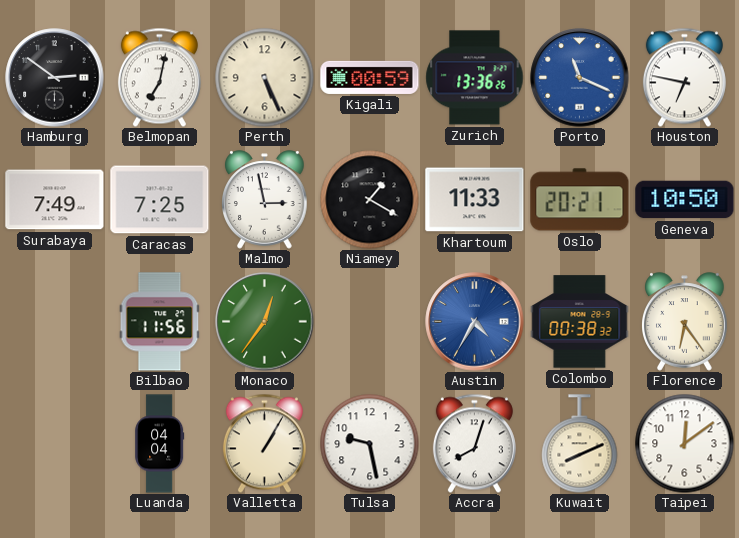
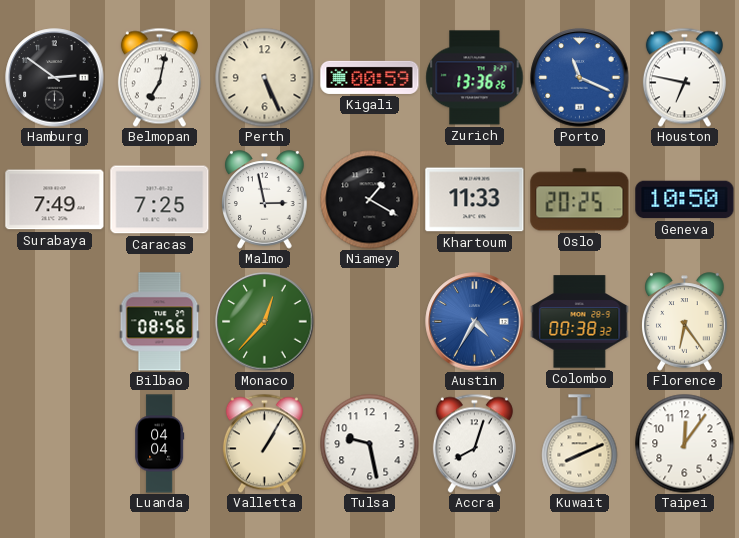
Oslo: 20:21 -> 20:25 (580, 200)
Bilbao: 11:56 -> 08:56 (160, 322)
Monaco: 12:36 -> 12:37 (265, 322)
Taipei: 12:09 -> 12:06 (685, 444)
